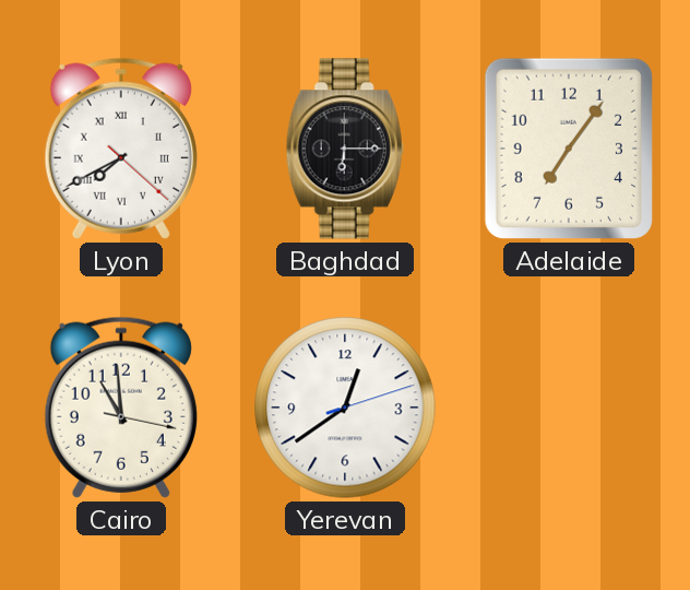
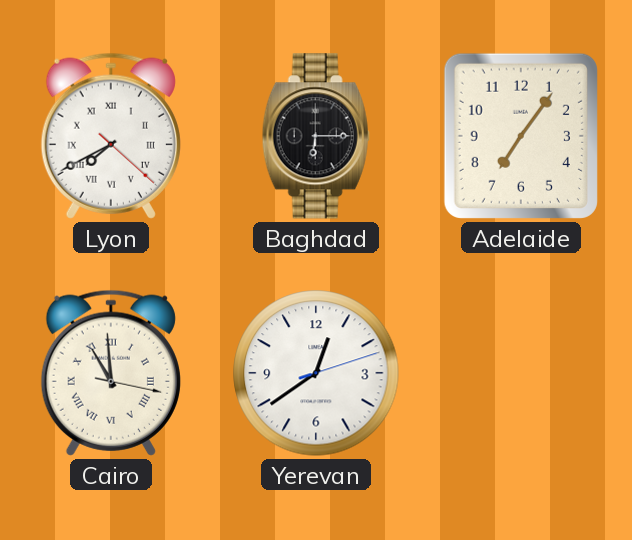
Cairo numerals: Arabic -> Roman (111, 373)
